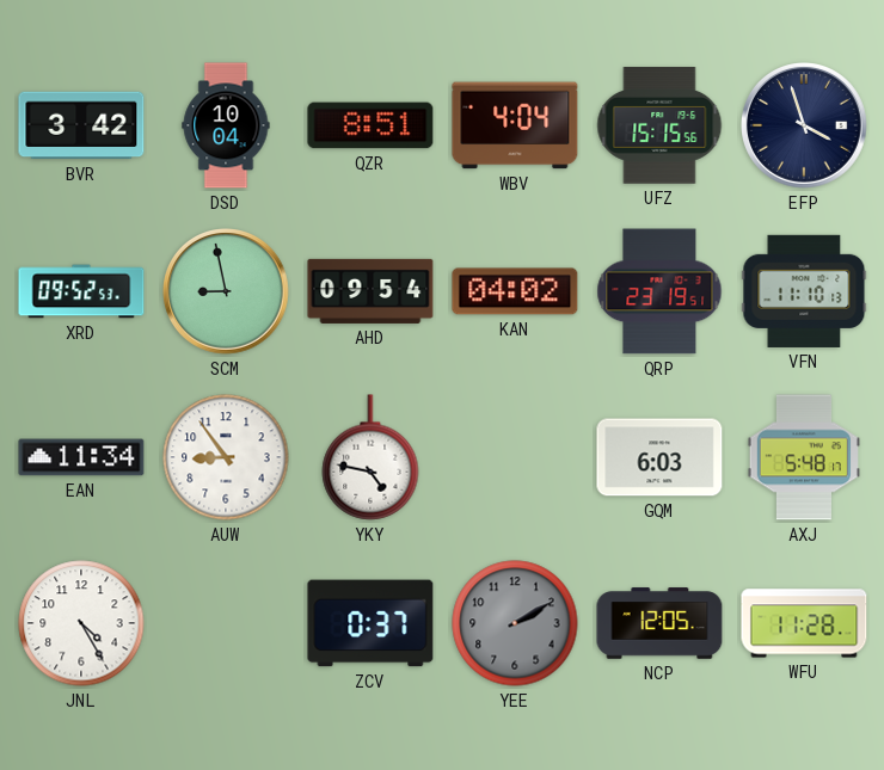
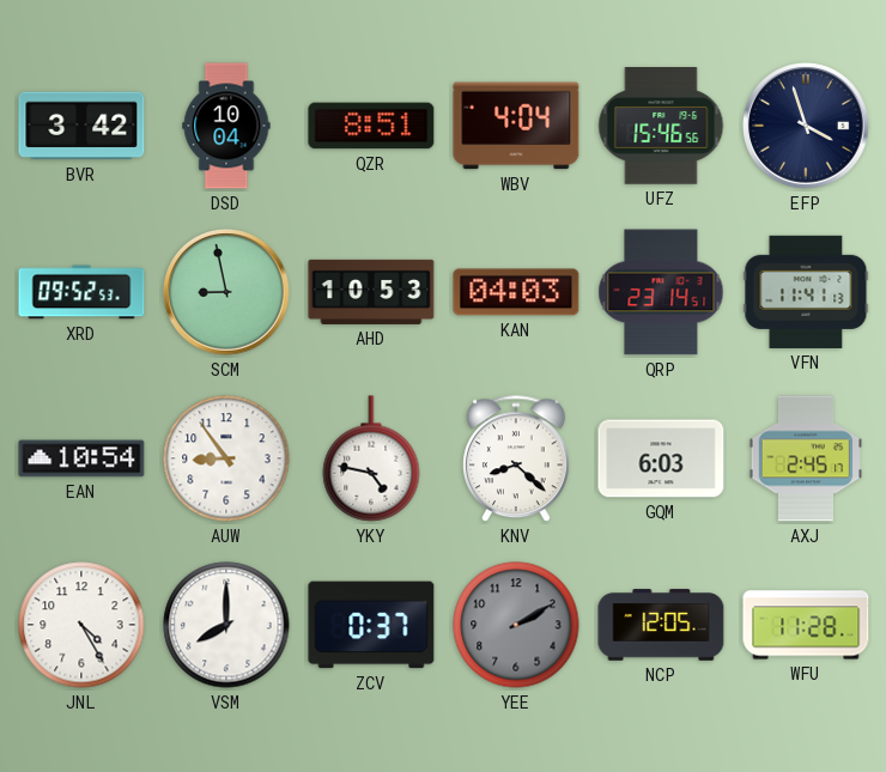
UFZ: 15:15 -> 15:46 (661, 126)
AHD: 09:54 -> 10:53 (371, 292)
KAN: 04:02 -> 04:03 (516, 292)
QRP: 23:19 -> 23:14 (661, 292)
VFN: 11:10 -> 11:41 (806, 292)
EAN: 11:34 -> 10:54 (81, 458)
KNV: none -> 8:22 (516, 460)
AXJ: 5:48 -> 2:45 (806, 458)
VSM: none -> 8:00 (226, 625)
